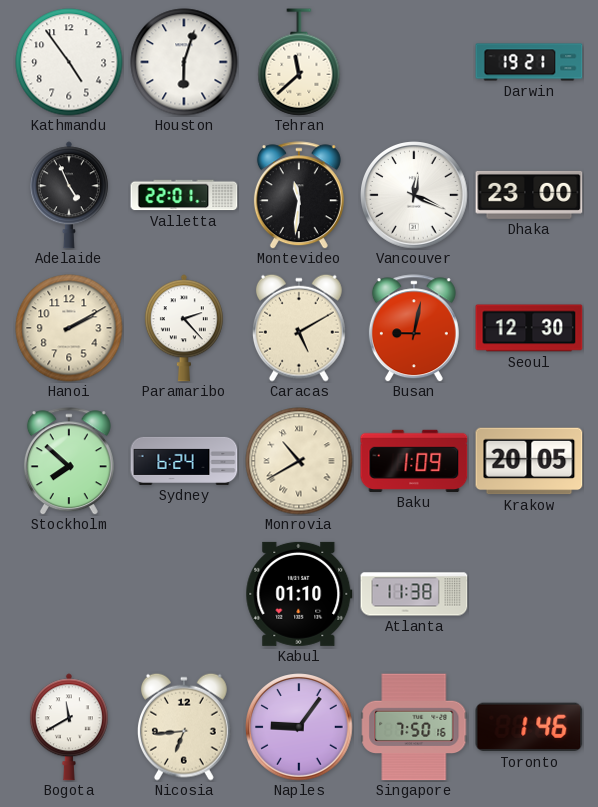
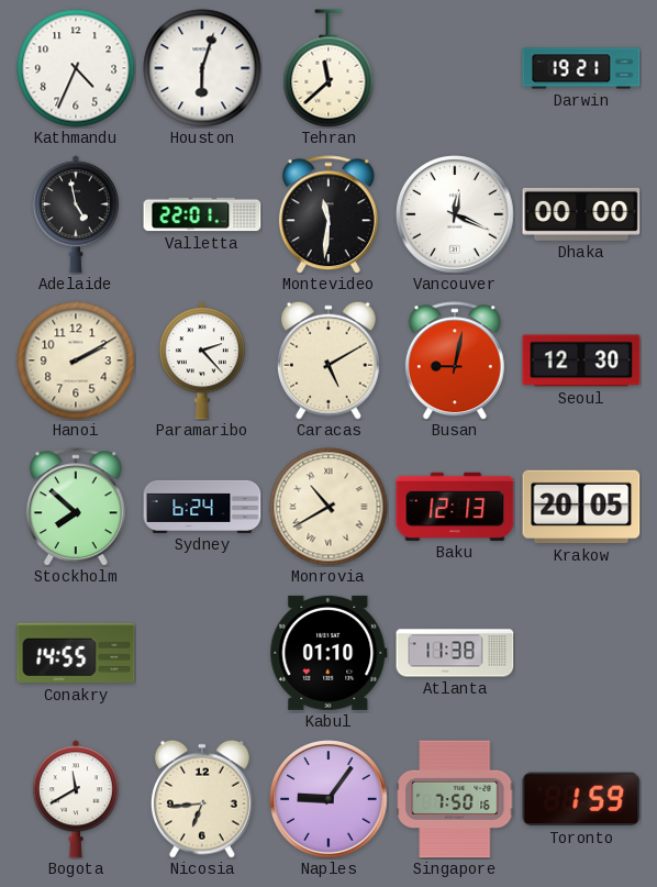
Kathmandu: 4:54 -> 4:34 (76, 68)
Adelaide: 4:56 -> 4:58 (76, 214)
Dhaka: 23:00 -> 00:00 (581, 214)
Baku: 1:09 -> 12:13 (455, 507)
Conakry: none -> 14:55 (76, 653)
Toronto: 1:46 -> 1:59 (581, 799)
